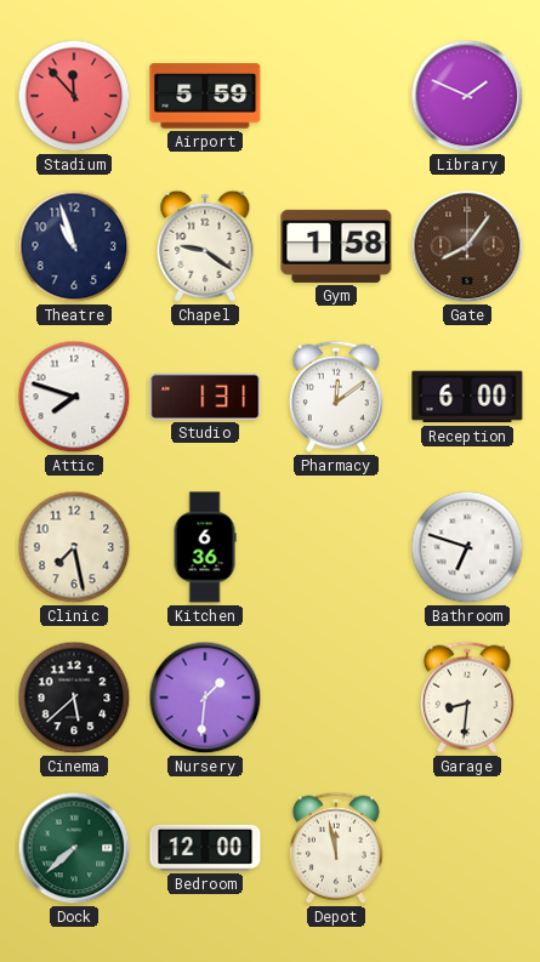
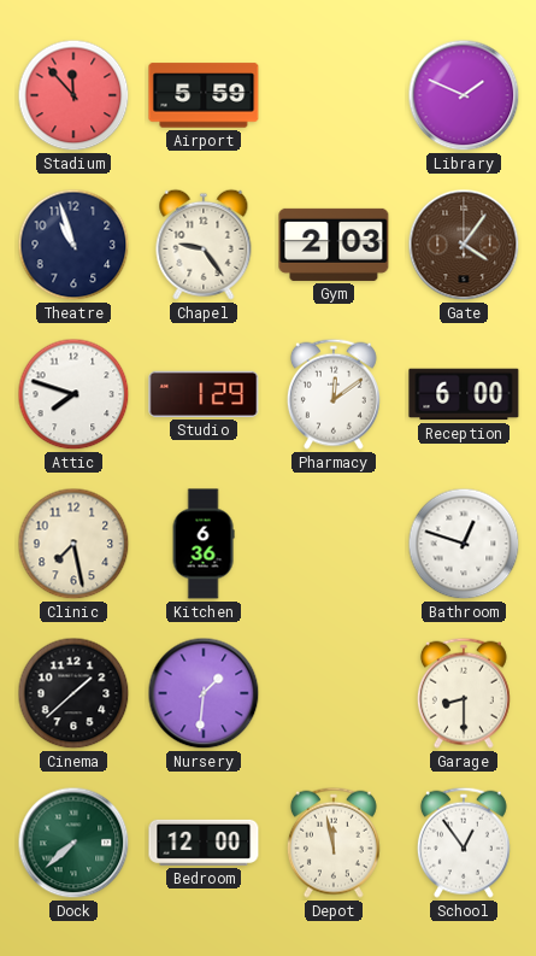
Chapel: 9:21 -> 9:24 (204, 245)
Gym: 1:58 -> 2:03 (334, 245)
Gate: 8:06 -> 4:06 (464, 245)
Studio: 1:31 -> 1:29 (204, 394)
Bathroom: 6:48 -> 12:48 (464, 544)
Cinema: 5:38 -> 1:38 (73, 693)
Garage: 8:31 -> 8:30 (464, 693)
School: none -> 12:54 (464, 843)
